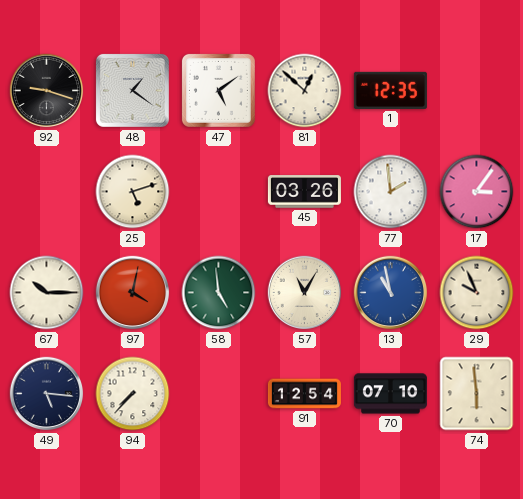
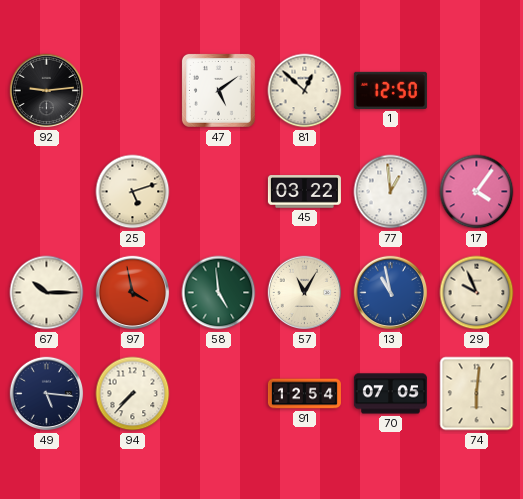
92: 9:18 -> 9:14 (47, 91)
48: 1:21 -> none (132, 90)
1: 12:35 -> 12:50 (390, 90)
45: 03:26 -> 03:22 (304, 192)
77: 1:59 -> 12:59 (391, 192)
17: 3:06 -> 4:06 (477, 192)
97: 4:02 -> 3:58 (133, 293)
70: 07:10 -> 07:05 (390, 394)
74: 5:59 -> 6:01 (477, 394)
